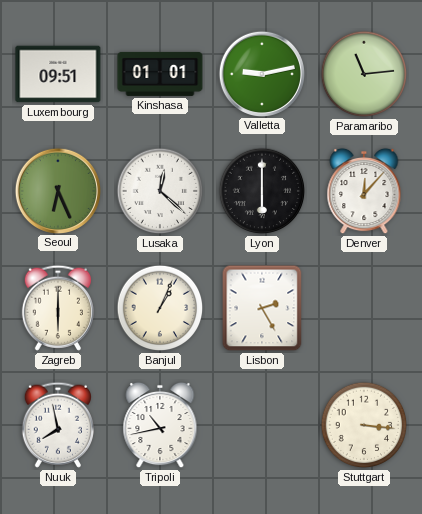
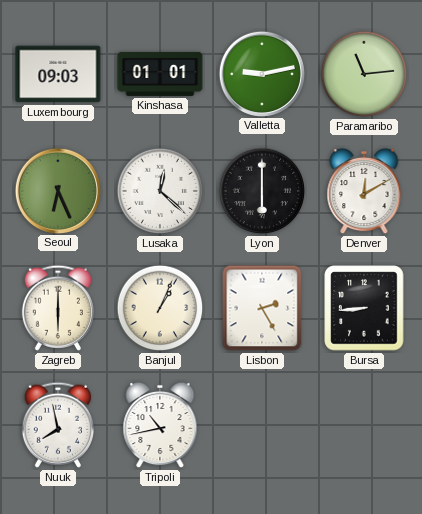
Luxembourg: 09:51 -> 09:03 (58, 74)
Denver: 12:07 -> 12:10 (364, 191)
Bursa: none -> 8:44 (364, 308)
Stuttgart: 3:16 -> none (364, 425)
